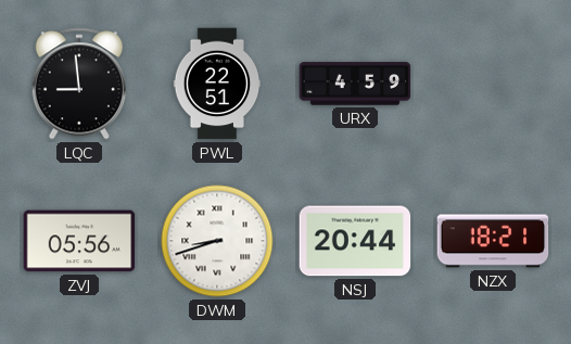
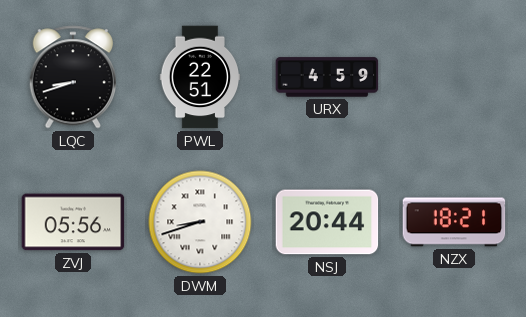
LQC: 8:59 -> 8:42 (72, 77)
